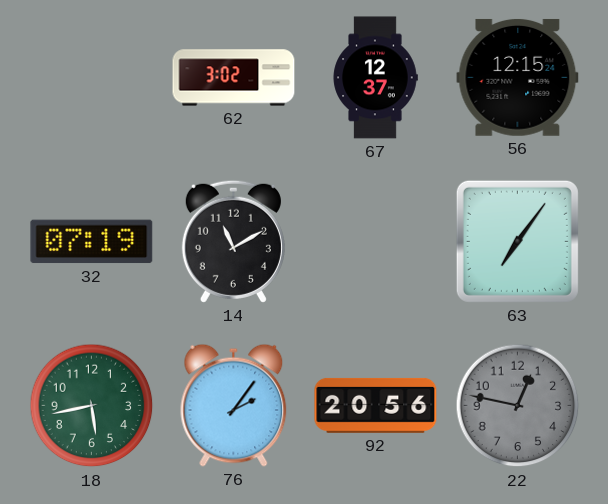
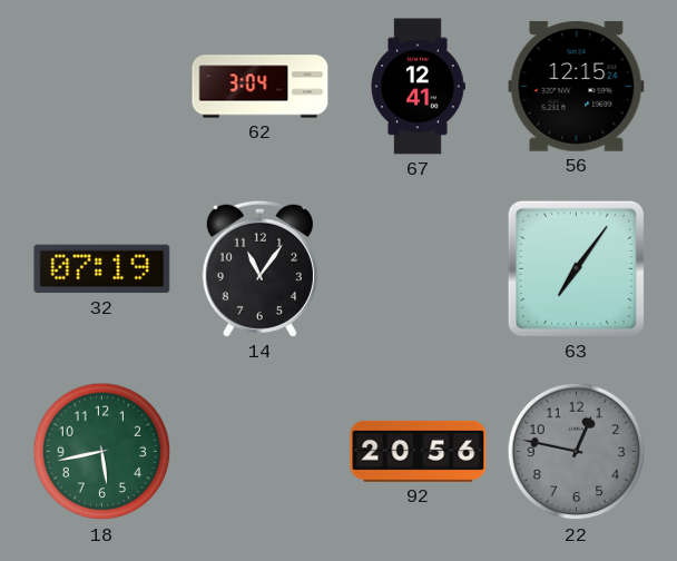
62: 3:02 -> 3:04 (261, 87)
67: 12:37 -> 12:41 (418, 87)
14: 11:10 -> 11:06 (259, 268)
76: 2:06 -> none (234, 405)
